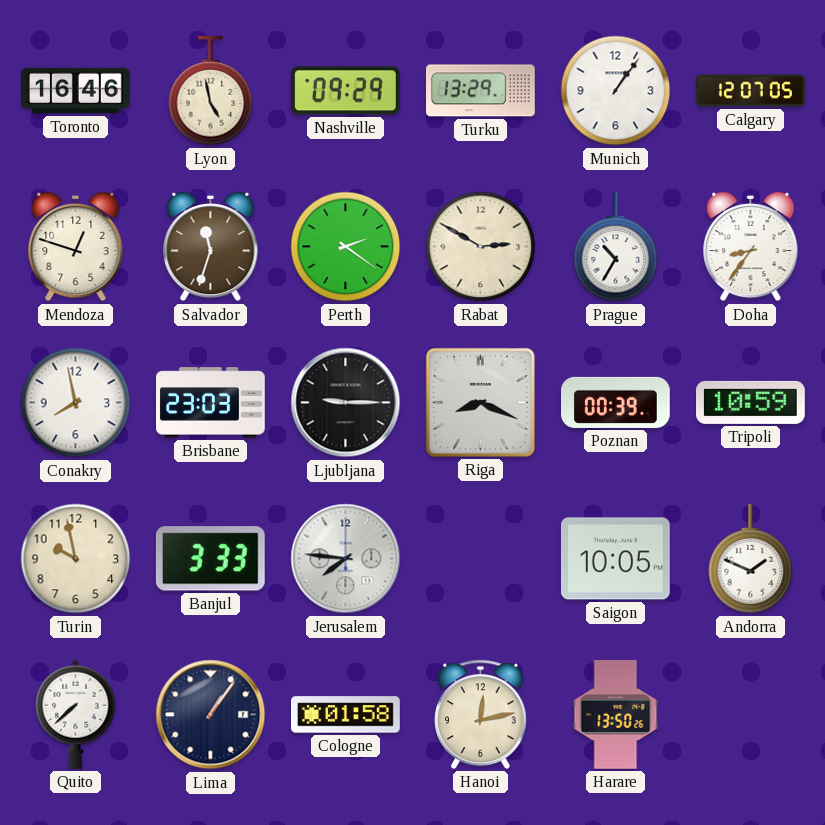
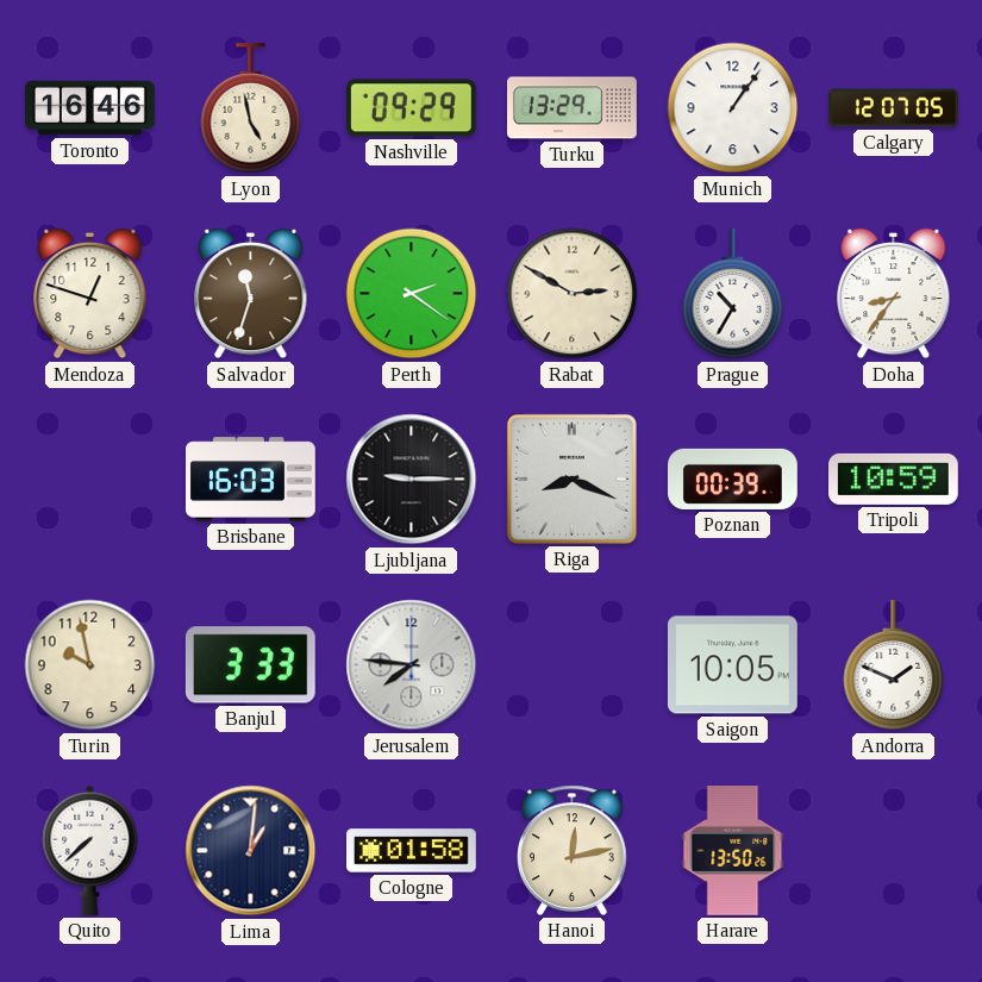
Conakry: 7:58 -> none (76, 403)
Brisbane: 23:03 -> 16:03 (251, 480)
Lima: 1:06 -> 1:01 (251, 851)
